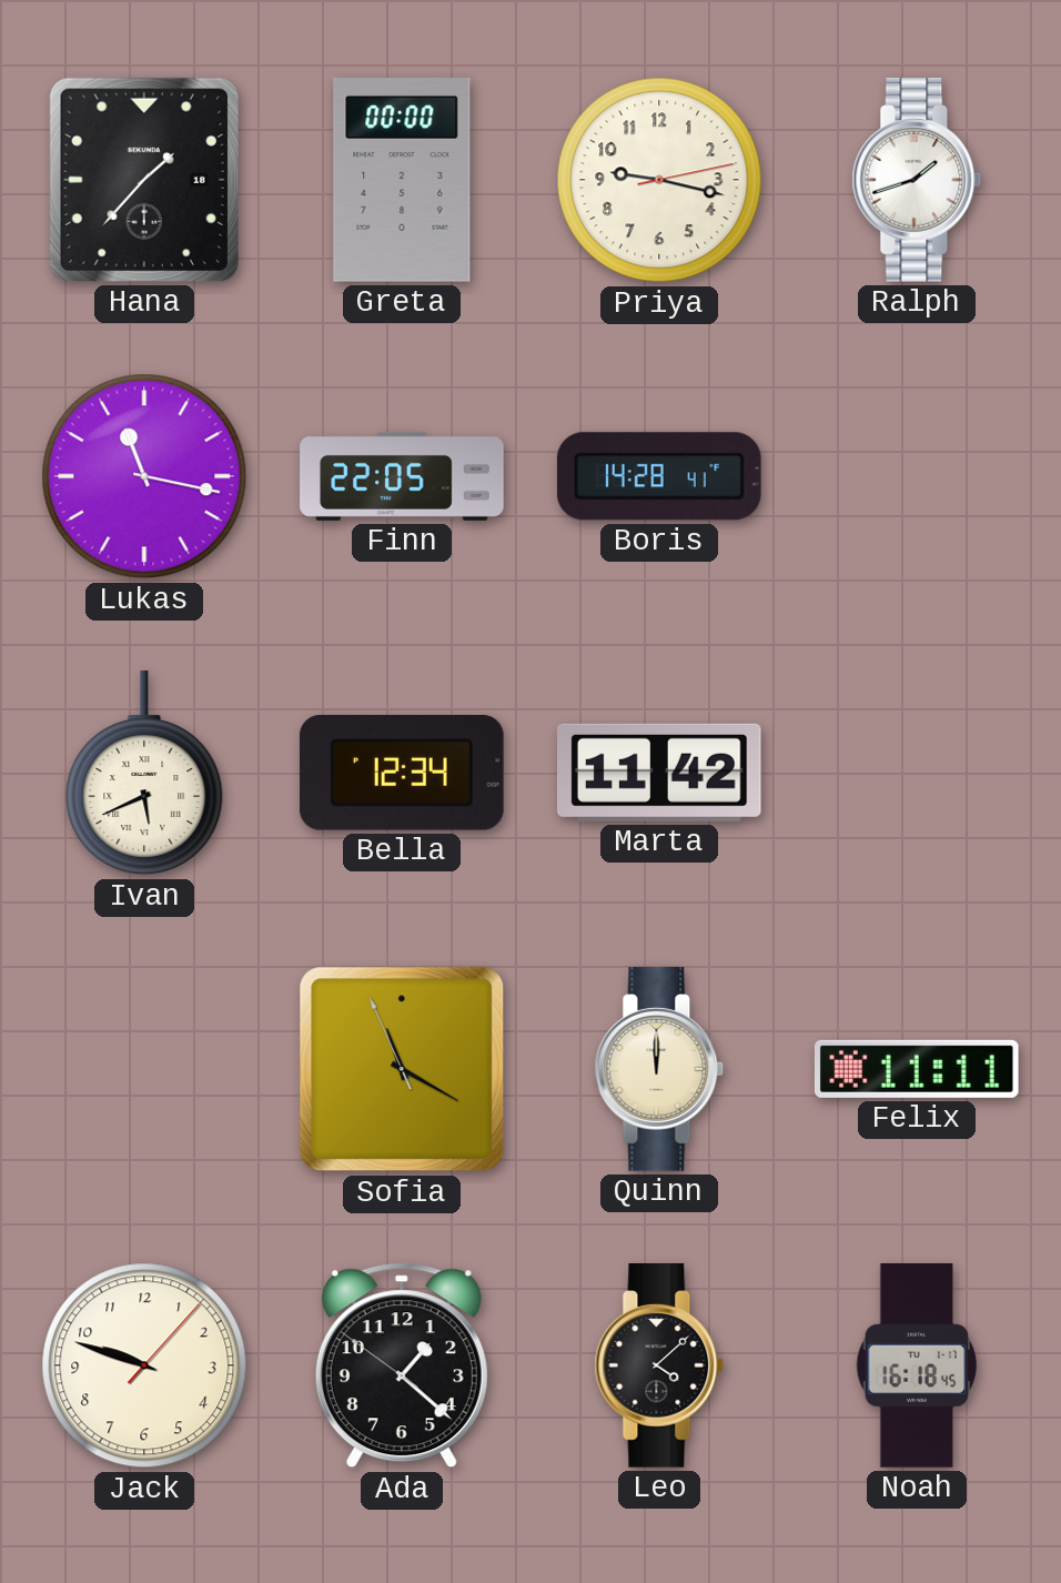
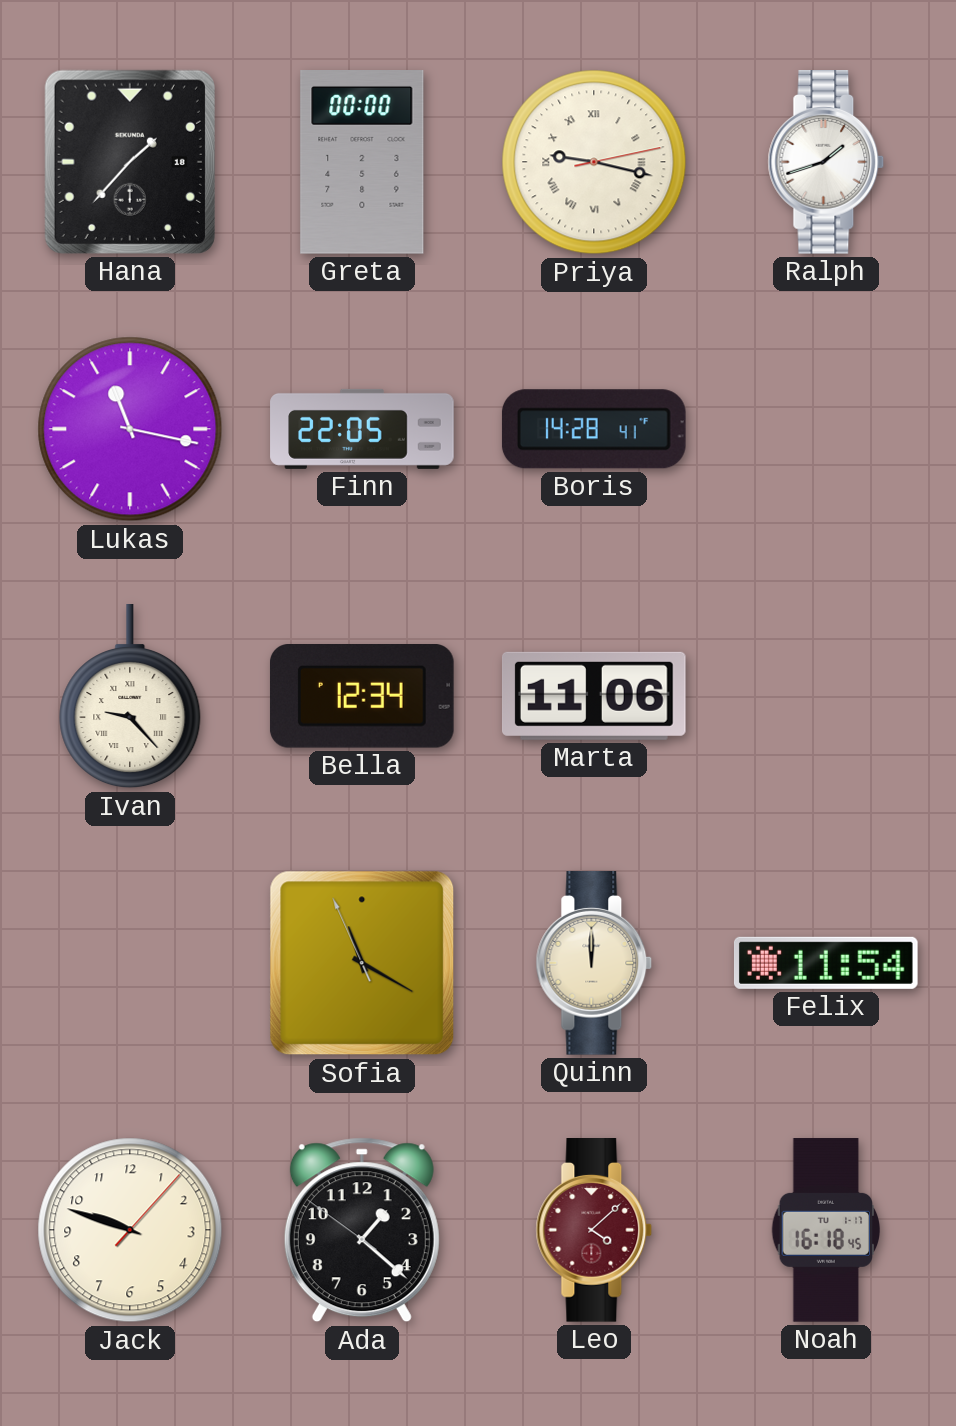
Priya numerals: Arabic -> Roman (594, 162)
Ivan: 5:41 -> 9:23 (130, 697)
Marta: 11:42 -> 11:06 (594, 696)
Felix: 11:11 -> 11:54 (826, 963)
Leo dial: black -> burgundy (594, 1231)
